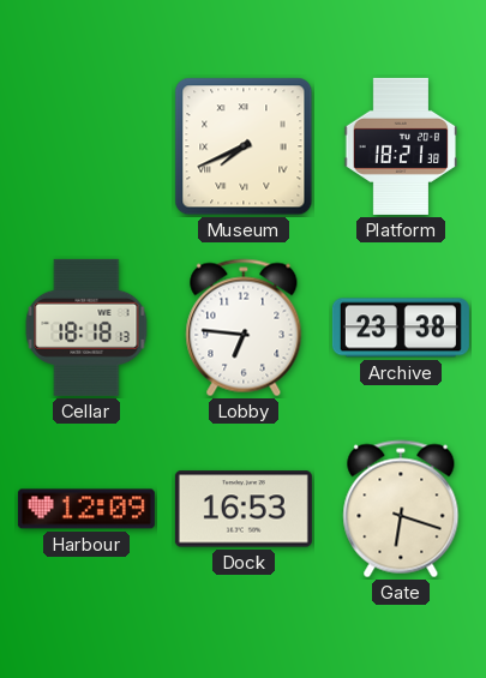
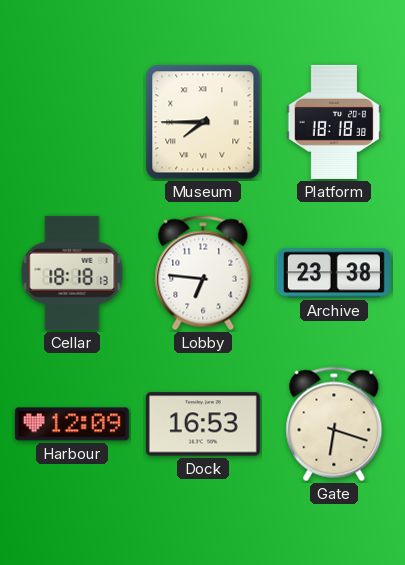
Museum: 7:41 -> 7:45 (203, 122)
Platform: 18:21 -> 18:18 (334, 122)
